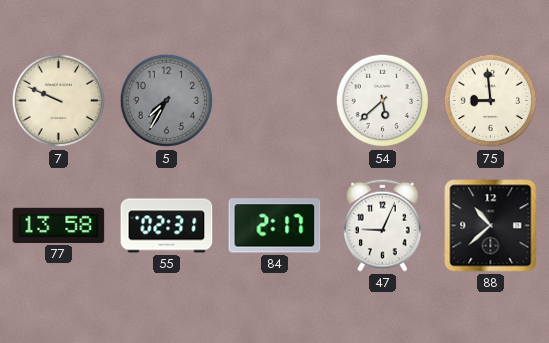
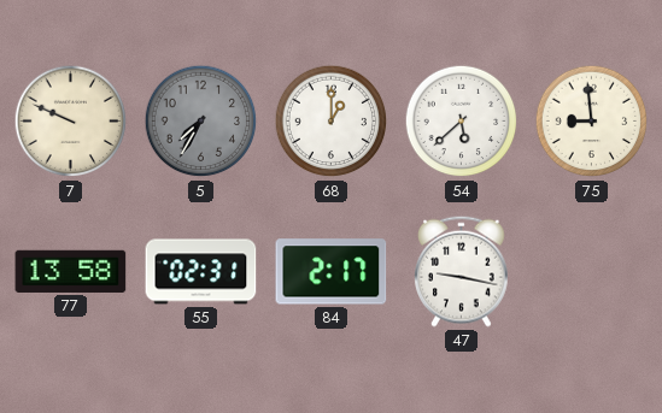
68: none -> 1:00 (332, 122)
47: 9:04 -> 9:17 (462, 271)
88: 10:38 -> none (491, 226)
